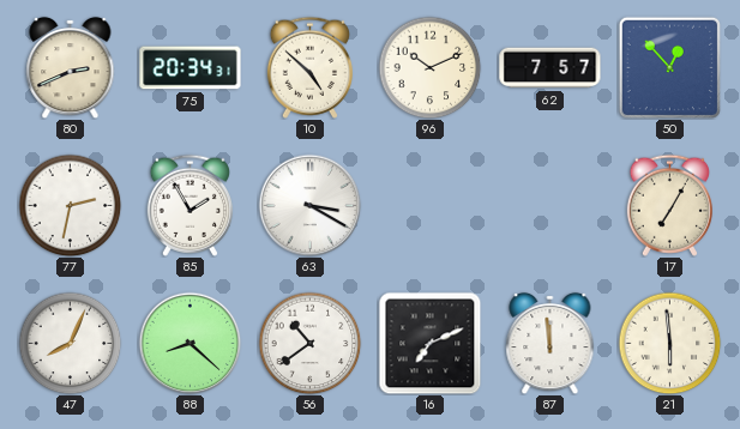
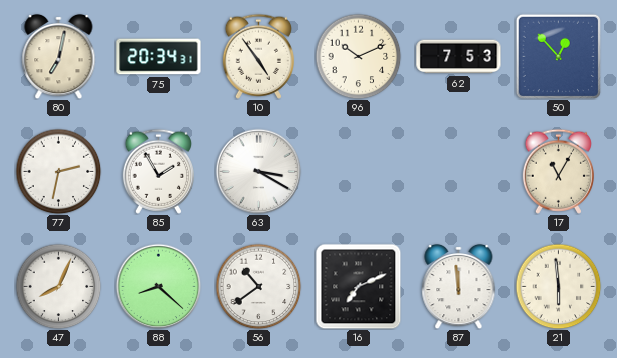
80: 2:41 -> 7:02 (59, 56)
10: 4:52 -> 4:54 (258, 56)
62: 7:57 -> 7:53 (459, 57)
17: 7:05 -> 11:05 (558, 171)
